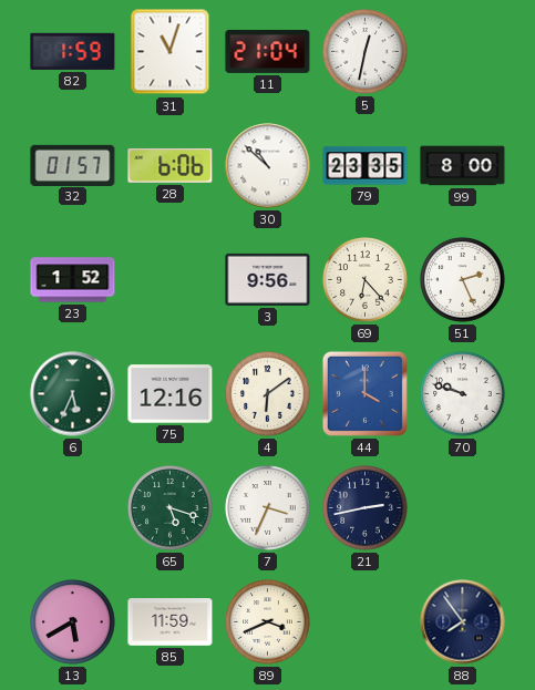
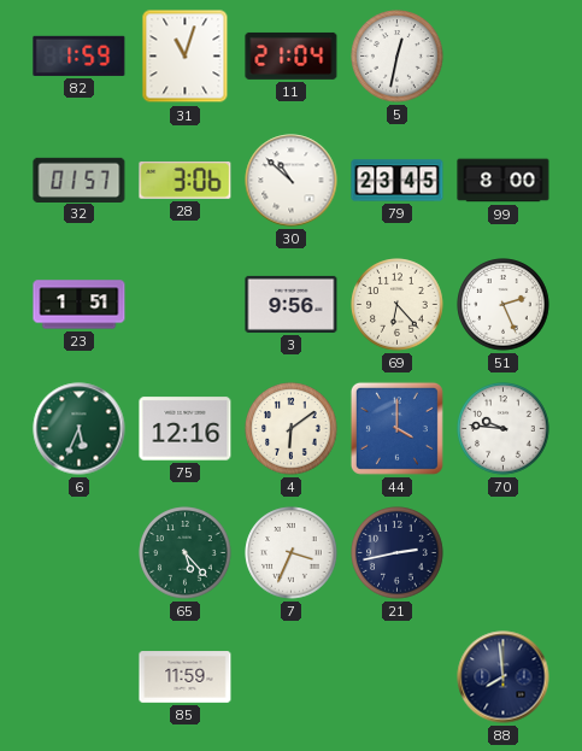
28: 6:06 -> 3:06 (186, 180)
79: 23:35 -> 23:45 (398, 181)
23: 1:52 -> 1:51 (80, 305)
70: 9:48 -> 9:46 (504, 429)
65: 5:18 -> 5:23 (186, 553)
13: 5:40 -> none (73, 622)
89: 3:41 -> none (268, 622)
88: 7:54 -> 7:59 (504, 677)
